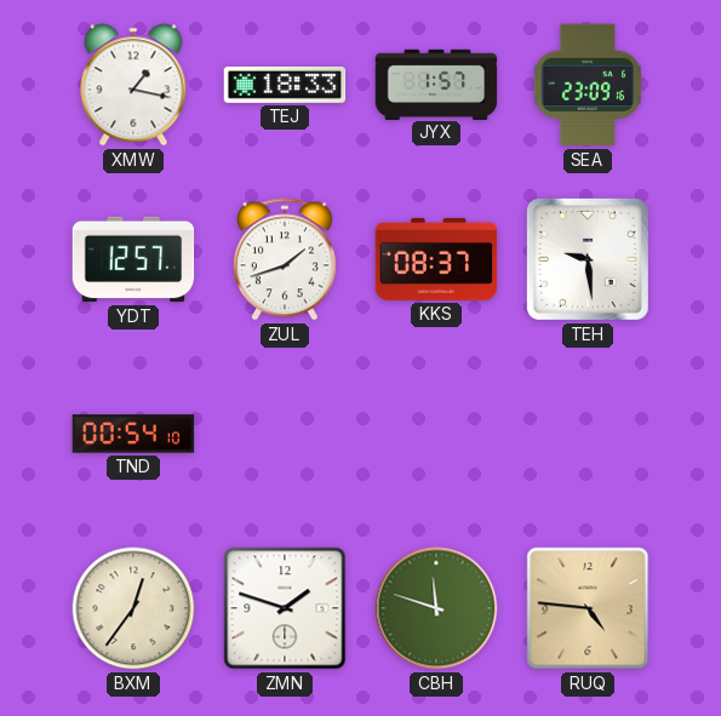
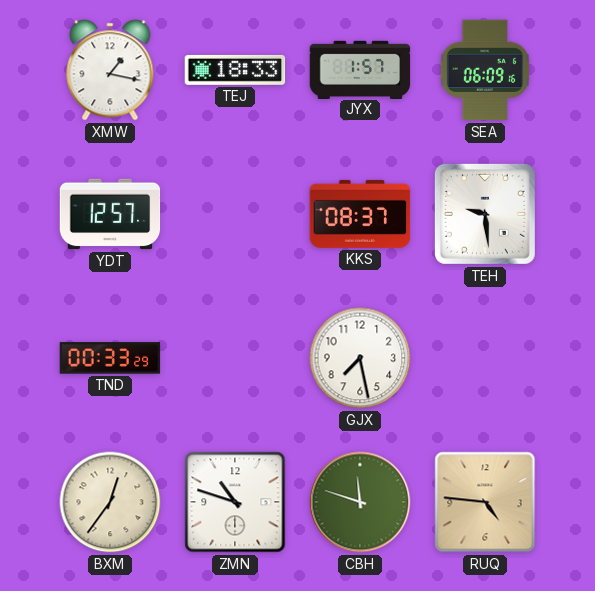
SEA: 23:09 -> 06:09 (485, 70)
ZUL: 1:42 -> none (285, 259)
TND: 00:54 -> 00:33 (110, 358)
GJX: none -> 7:28 (360, 358)
ZMN: 1:48 -> 10:48 (235, 502)
